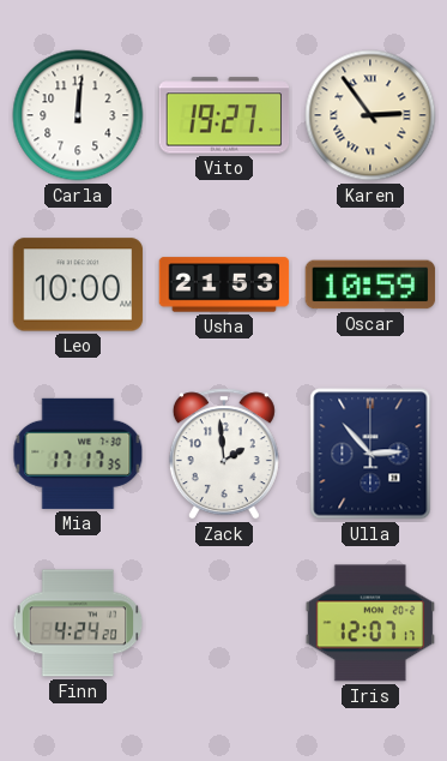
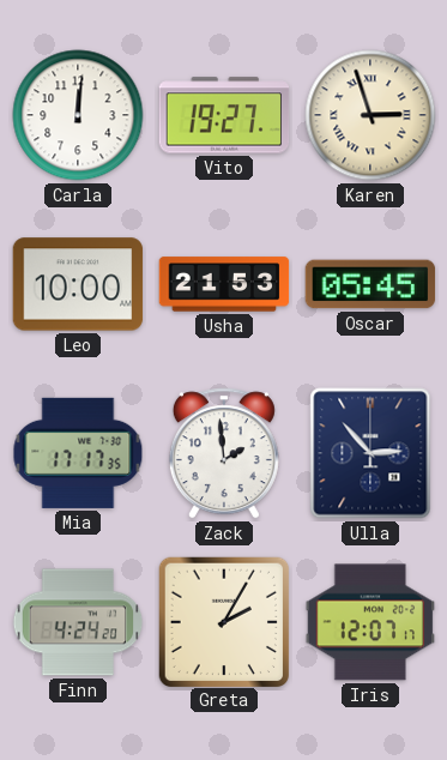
Karen: 2:54 -> 2:57 (370, 115)
Oscar: 10:59 -> 05:45 (370, 284)
Greta: none -> 2:05 (223, 621)
